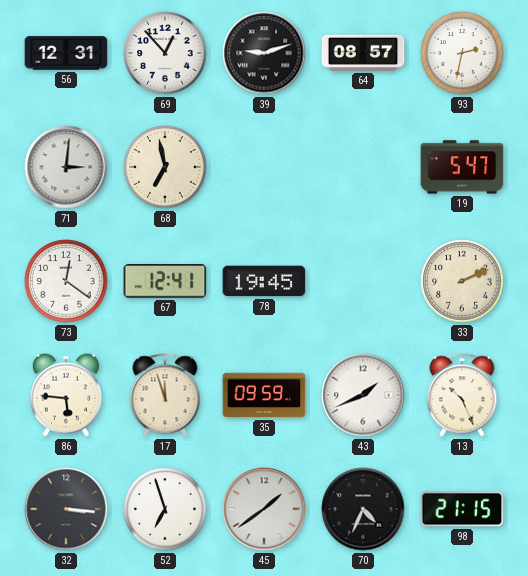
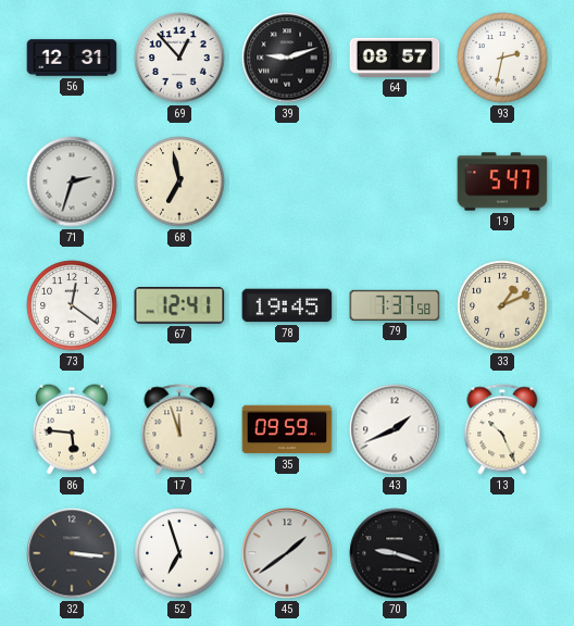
71: 3:01 -> 2:33 (72, 181)
79: none -> 7:37 (395, 305)
33: 2:11 -> 1:11 (502, 305)
70: 4:34 -> 9:18 (395, 553)
98: 21:15 -> none (462, 509)
